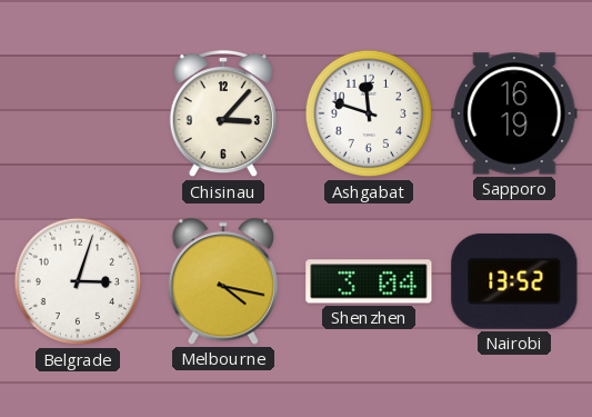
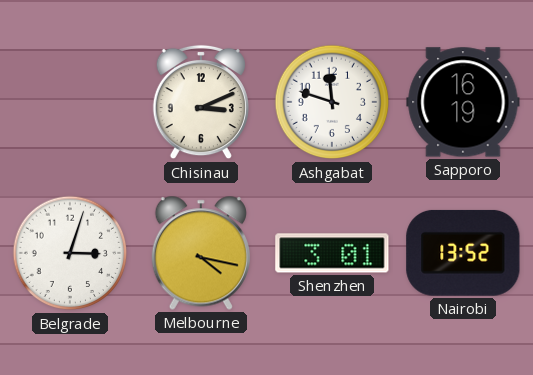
Chisinau: 3:07 -> 3:11 (201, 102)
Shenzhen: 3:04 -> 3:01 (332, 253)
